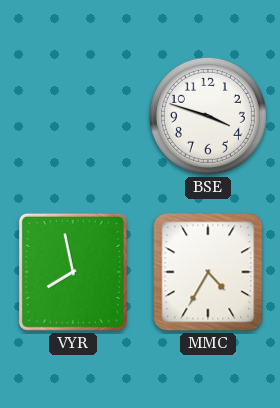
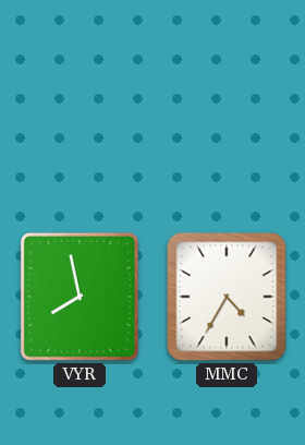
BSE: 3:48 -> none (208, 116)
